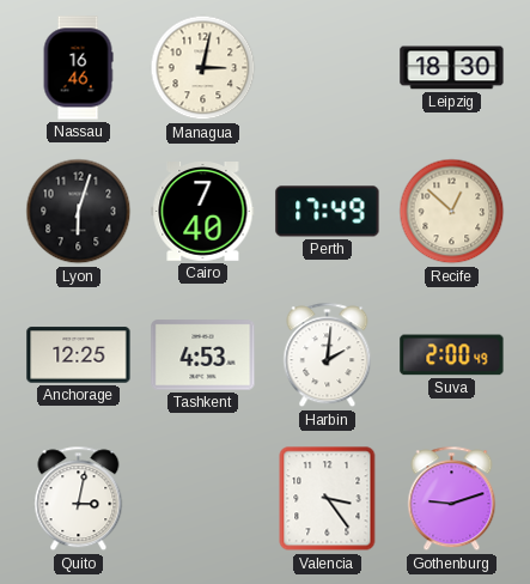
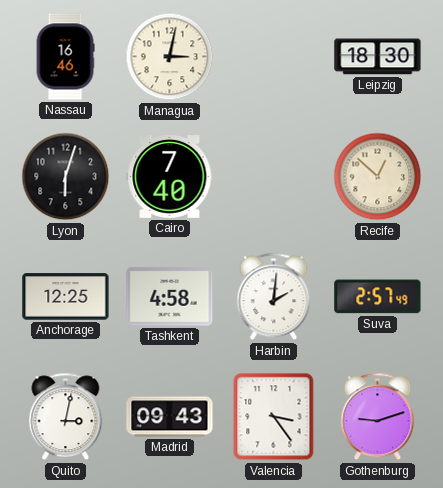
Perth: 17:49 -> none (328, 212)
Tashkent: 4:53 -> 4:58 (170, 297)
Suva: 2:00 -> 2:57 (378, 297)
Madrid: none -> 09:43 (170, 417)
